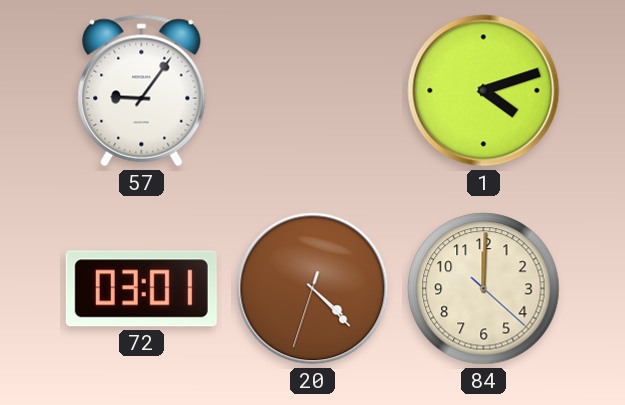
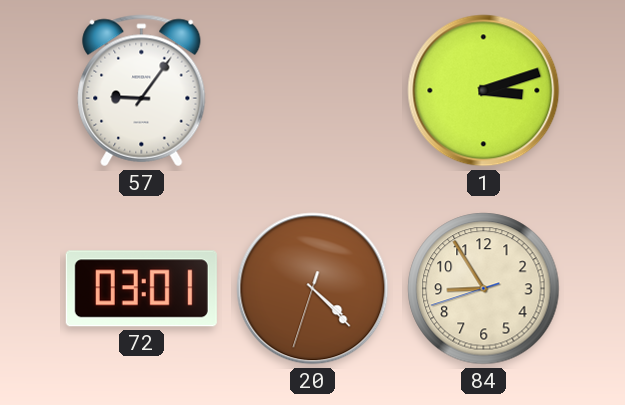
1: 4:12 -> 3:12 (484, 91)
84: 12:00 -> 8:54 (484, 289)
